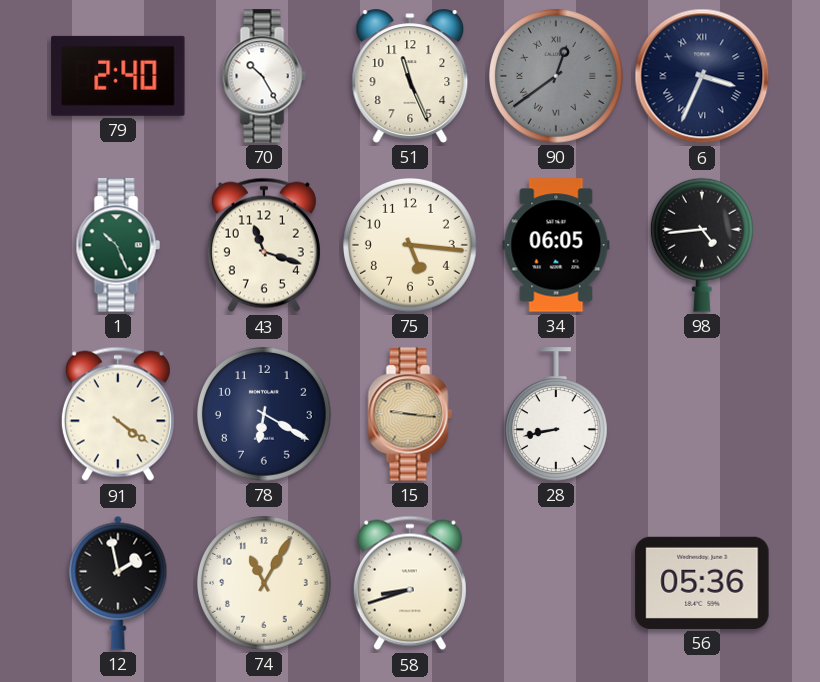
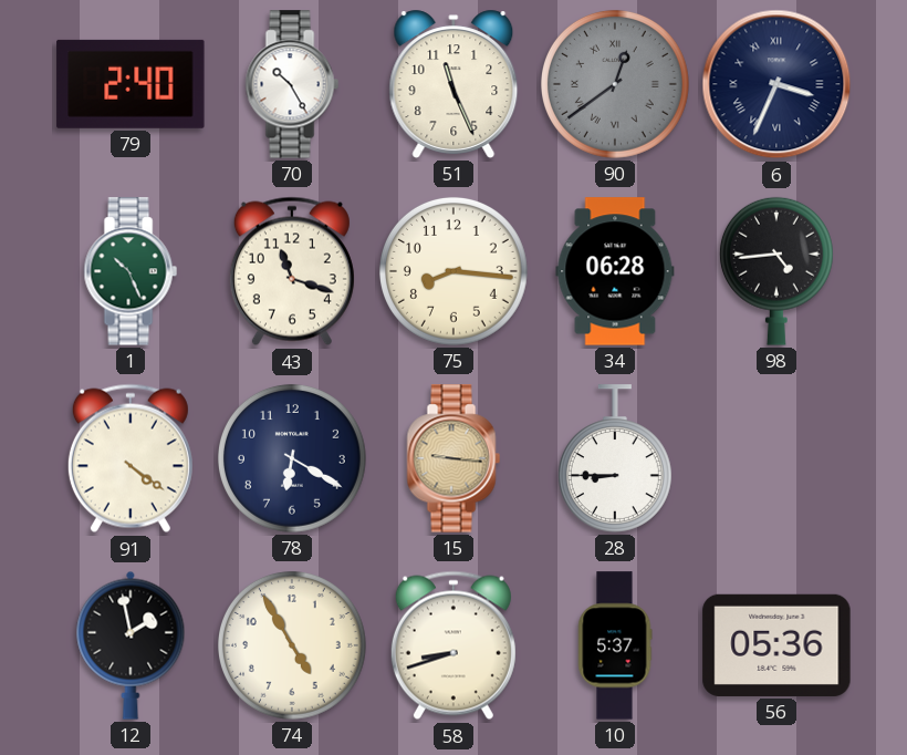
75: 5:16 -> 8:16 (454, 271)
34: 06:05 -> 06:28 (615, 271)
28: 8:43 -> 8:45 (615, 458)
74: 11:05 -> 4:55 (292, 645)
10: none -> 5:37 (615, 645)
